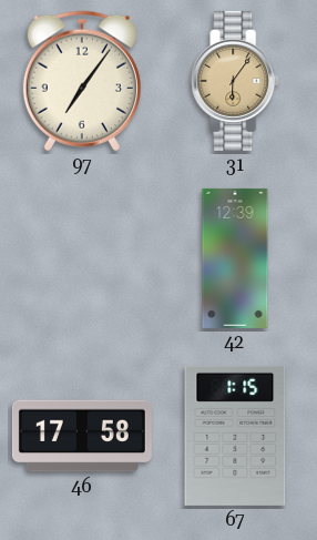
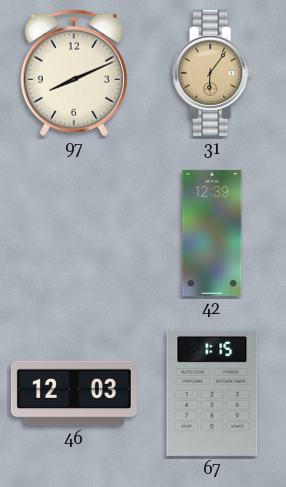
97: 7:06 -> 8:11 (74, 73)
46: 17:58 -> 12:03 (74, 393)
